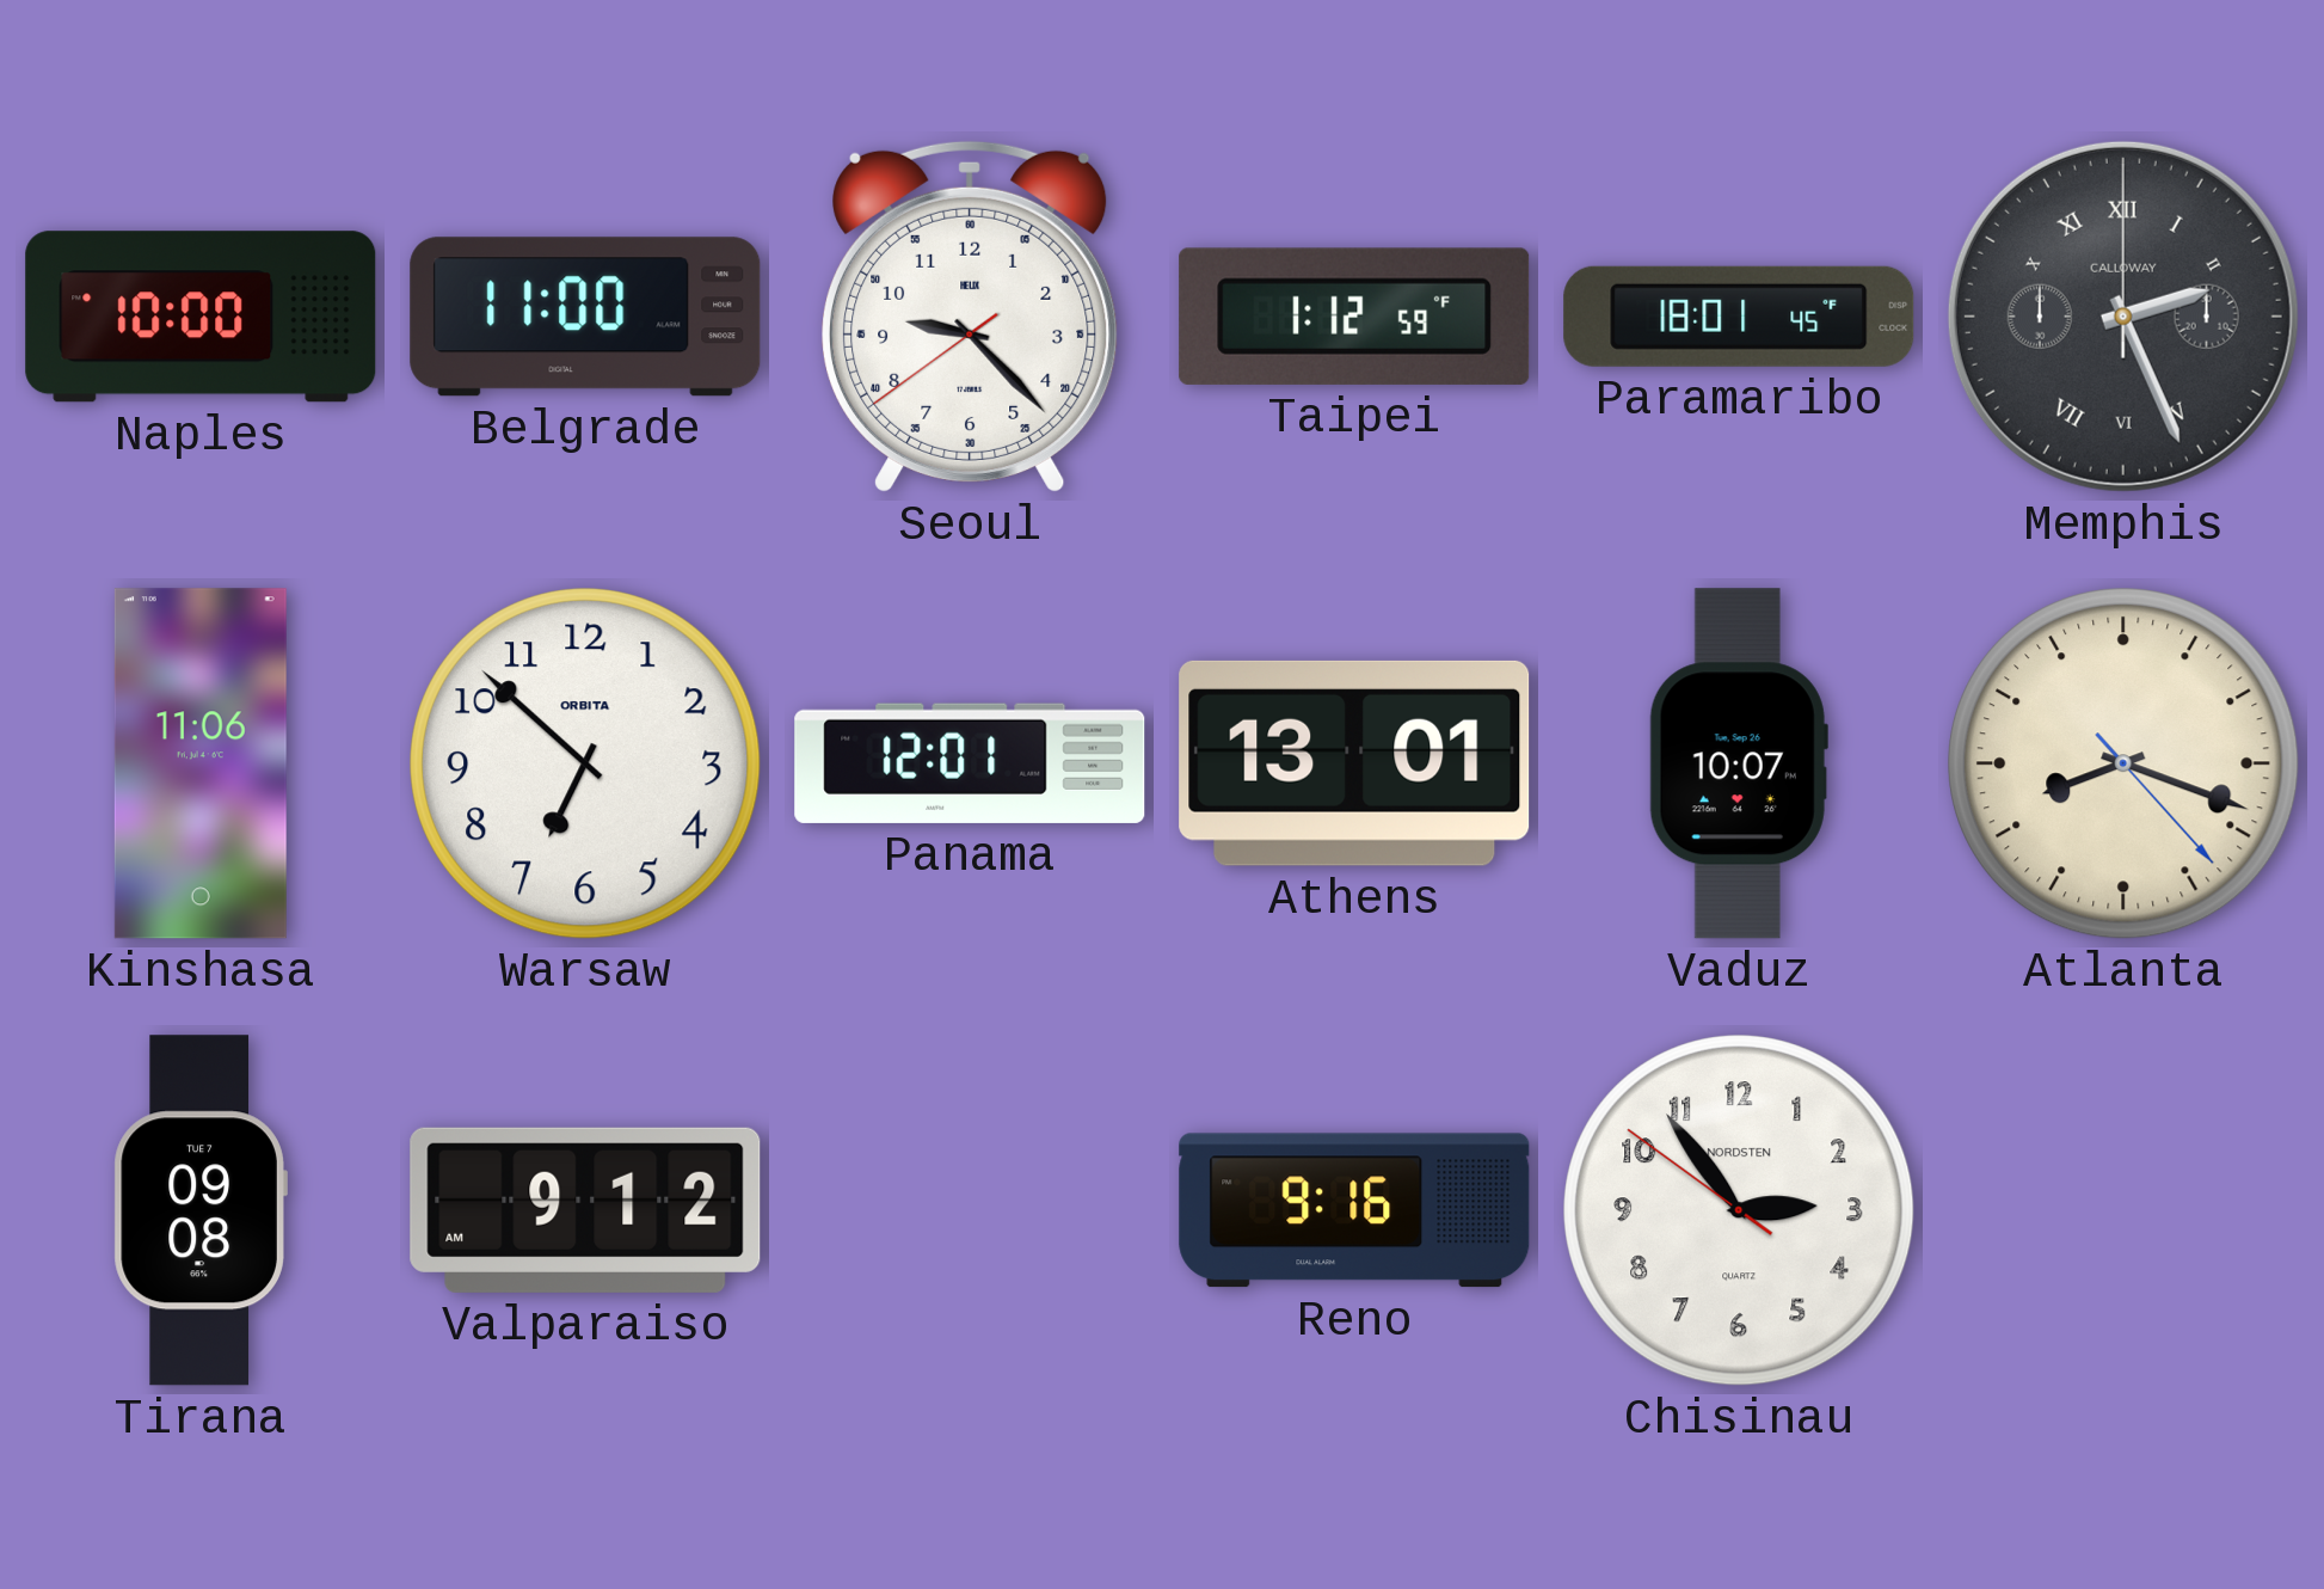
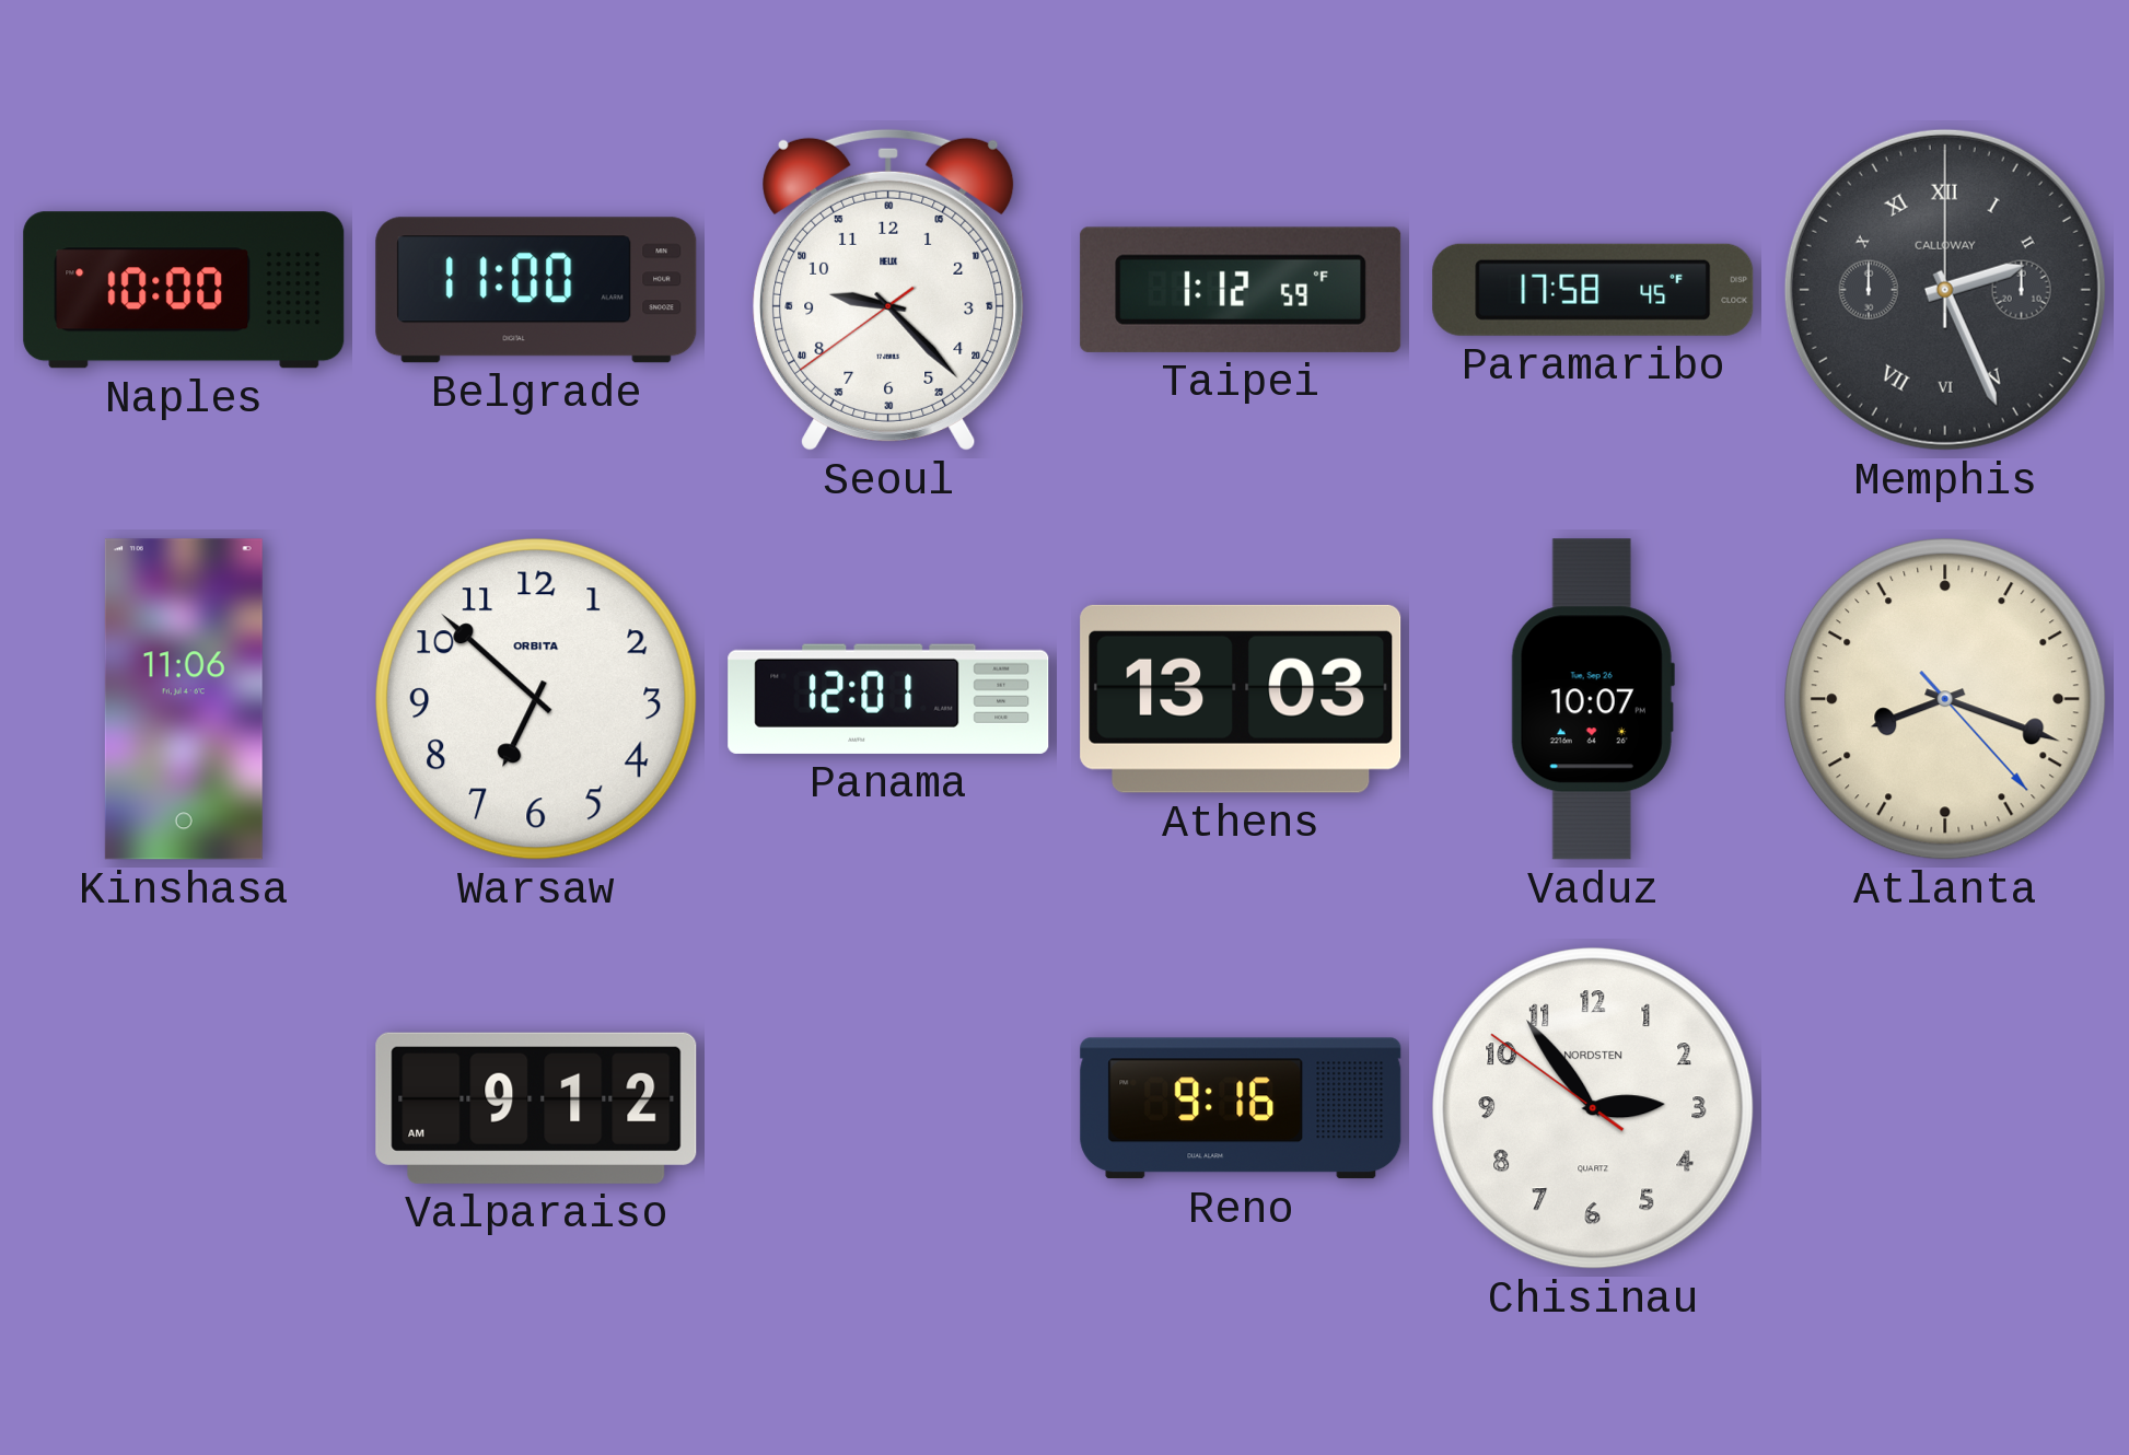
Paramaribo: 18:01 -> 17:58 (1593, 290)
Athens: 13:01 -> 13:03 (1241, 699)
Tirana: 09:08 -> none (201, 1210)
